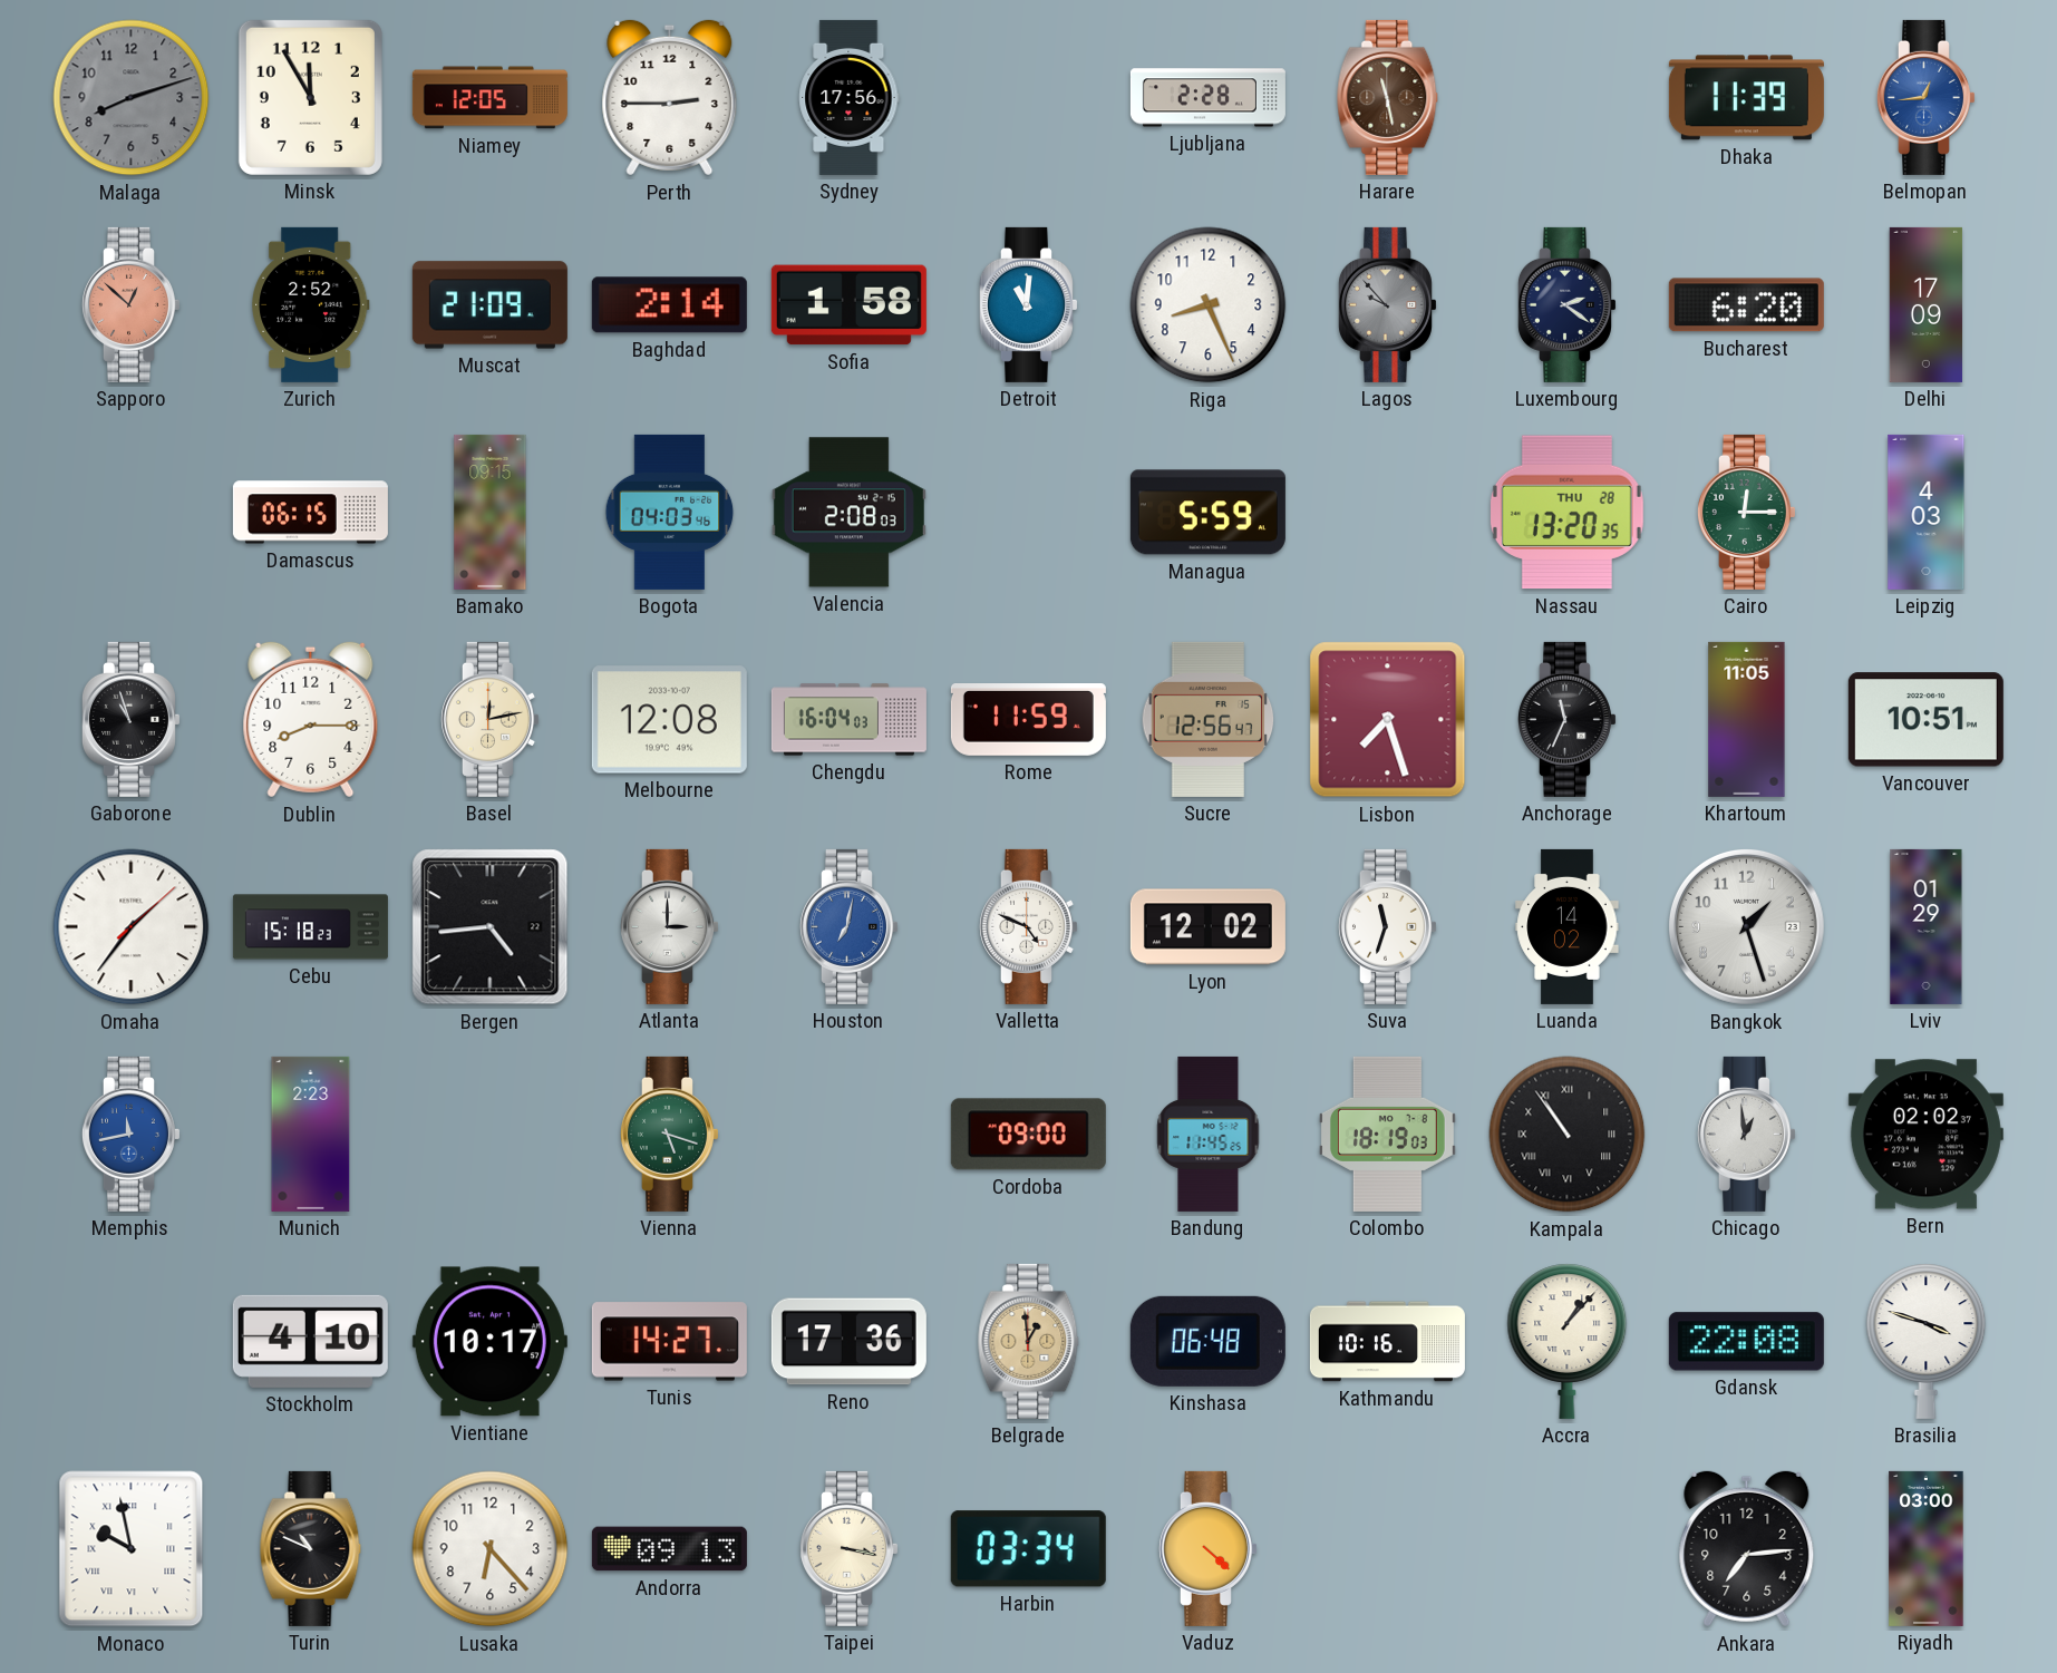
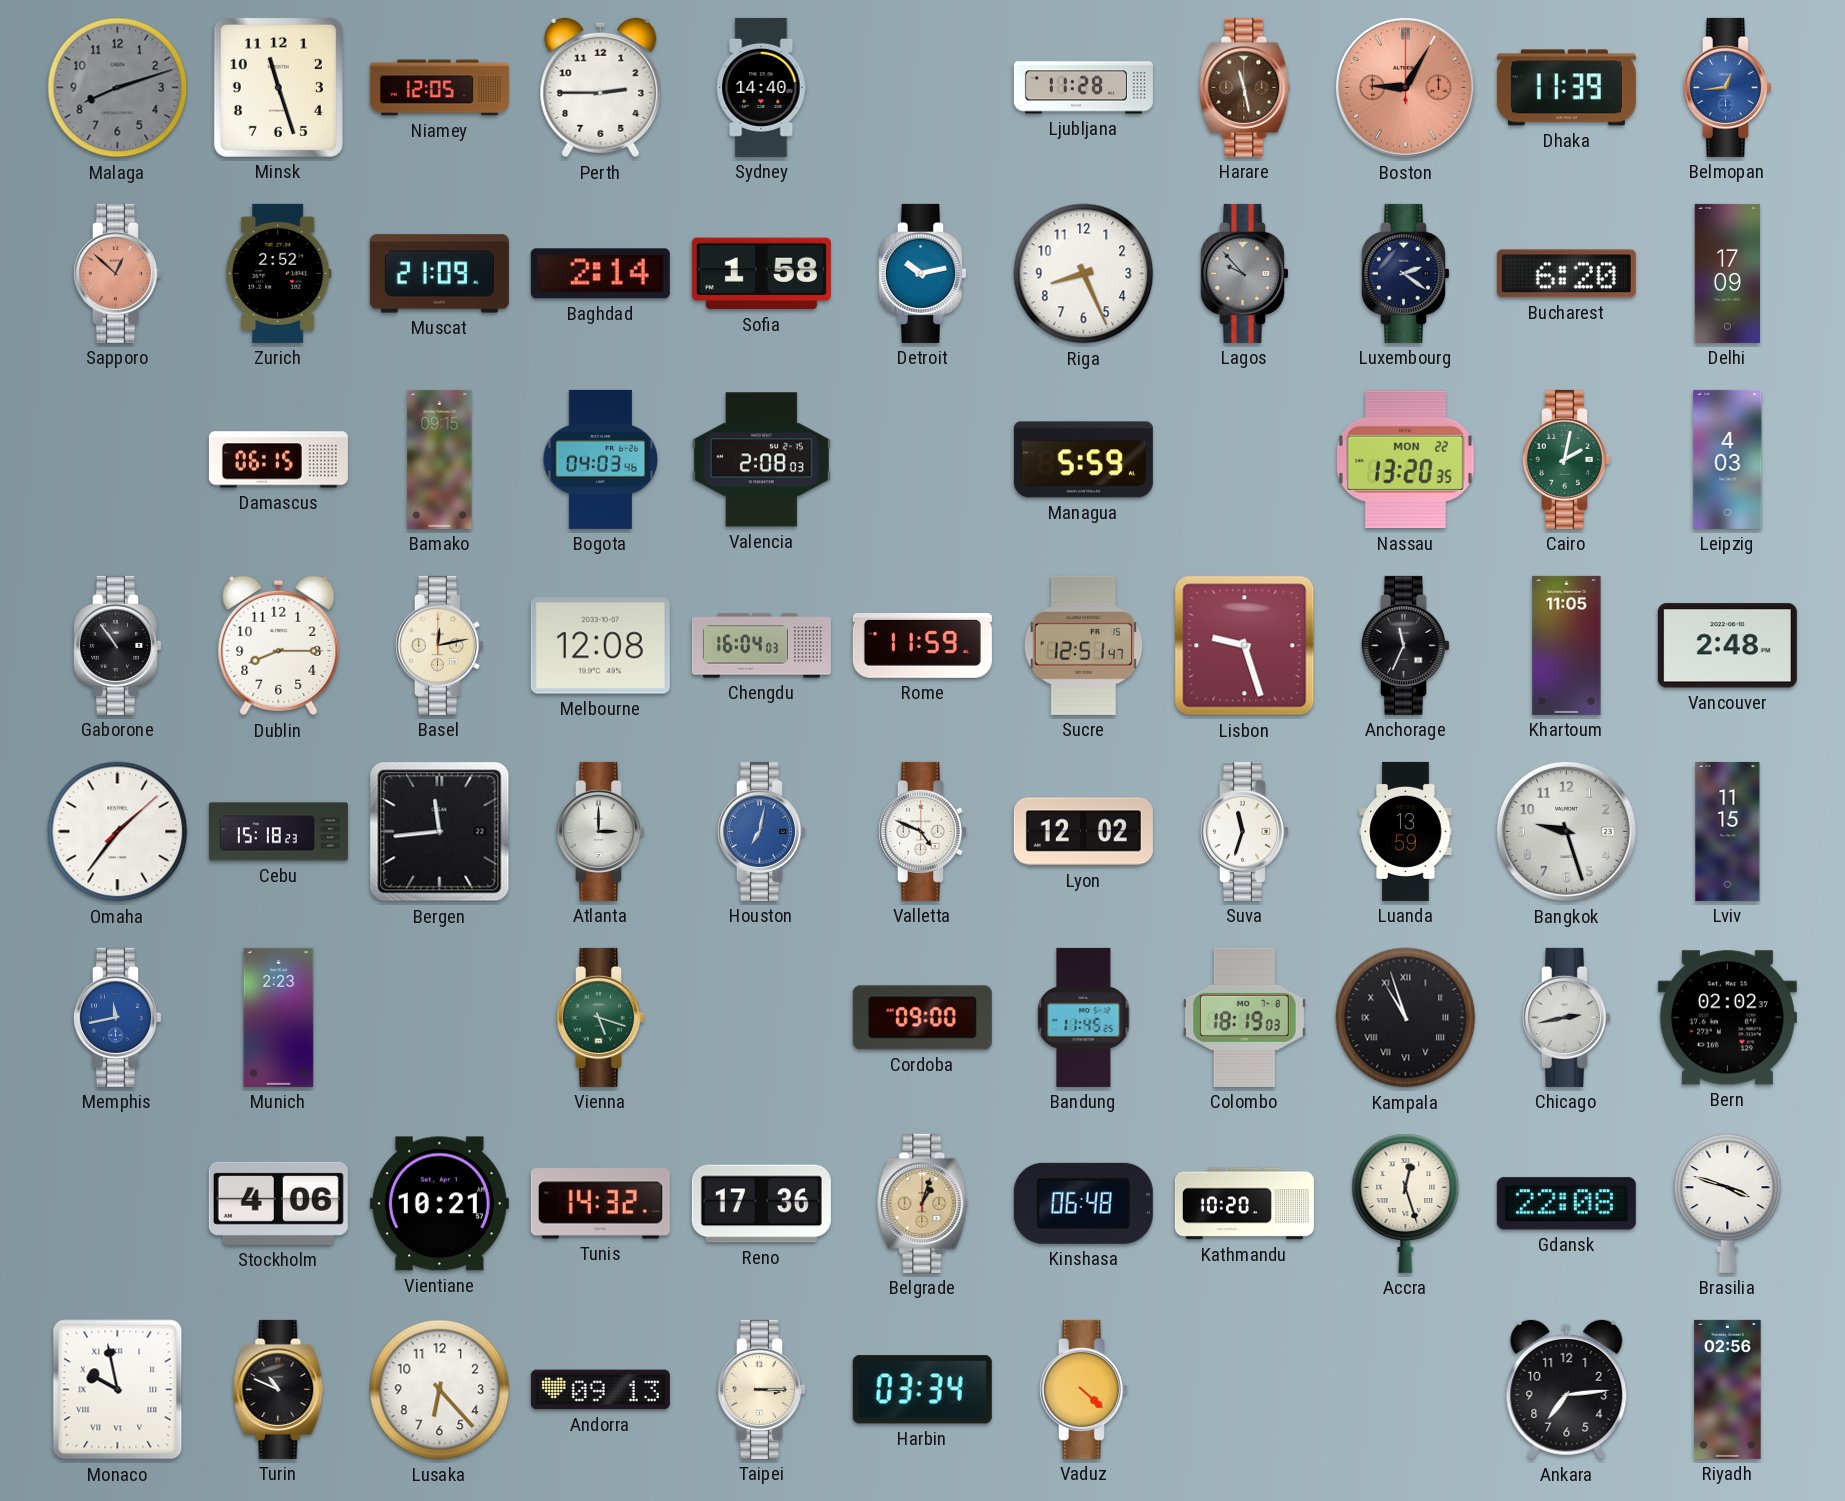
Minsk: 11:55 -> 11:27 (278, 87)
Sydney: 17:56 -> 14:40 (762, 87)
Ljubljana: 2:28 -> 11:28 (1083, 88)
Boston: none -> 9:05 (1405, 87)
Detroit: 11:01 -> 10:13 (922, 273)
Nassau date: THU 28 -> MON 22 (1405, 460)
Cairo: 12:15 -> 2:02 (1566, 459)
Gaborone: 10:57 -> 10:54 (117, 645)
Sucre: 12:56 -> 12:51 (1084, 645)
Lisbon: 7:27 -> 9:27 (1245, 646)
Vancouver: 10:51 -> 2:48 (1727, 646)
Bergen: 4:44 -> 11:44 (440, 832)
Luanda: 14:02 -> 13:59 (1406, 831)
Bangkok: 1:27 -> 9:27 (1566, 831)
Lviv: 01:29 -> 11:15 (1728, 831)
Kampala: 10:54 -> 10:57 (1406, 1018)
Chicago: 12:59 -> 2:43 (1566, 1017)
Stockholm: 4:10 -> 4:06 (278, 1203)
Vientiane: 10:17 -> 10:21 (439, 1204)
Tunis: 14:27 -> 14:32 (600, 1204)
Belgrade: 12:59 -> 1:03 (923, 1203)
Kathmandu: 10:16 -> 10:20 (1244, 1204)
Accra: 1:07 -> 12:27 (1406, 1203)
Taipei: 3:17 -> 3:15 (761, 1389)
Riyadh: 03:00 -> 02:56 (1728, 1389)
